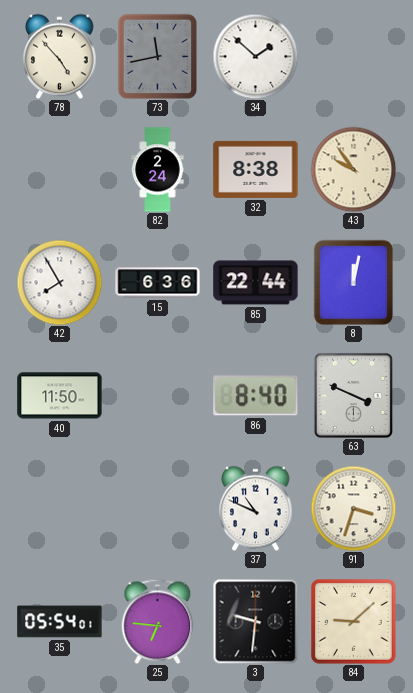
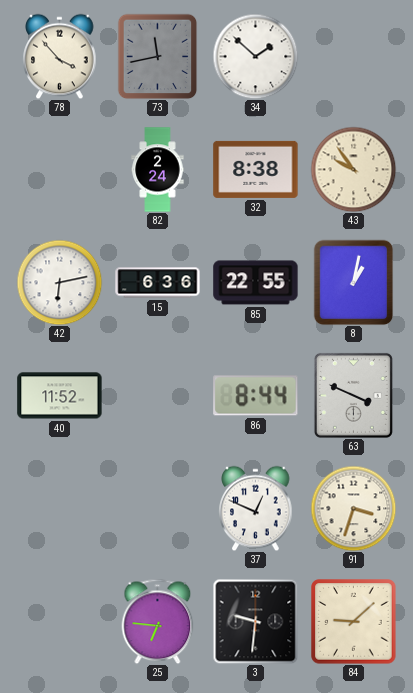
78: 4:53 -> 3:53 (60, 56)
42: 7:55 -> 6:13 (59, 282)
85: 22:44 -> 22:55 (256, 283)
8: 12:02 -> 1:02 (354, 282)
40: 11:50 -> 11:52 (60, 396)
86: 8:40 -> 8:44 (256, 396)
37: 10:49 -> 12:49 (256, 508)
35: 05:54 -> none (60, 622)
